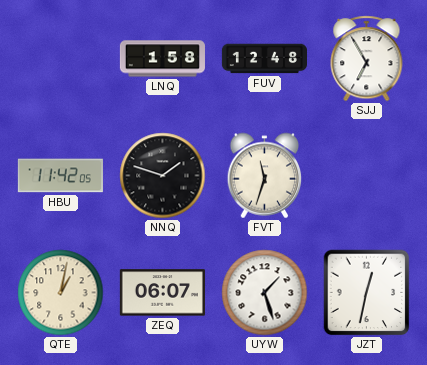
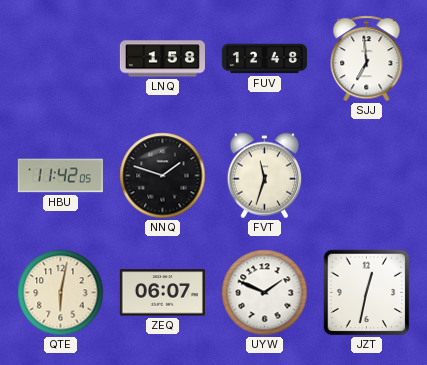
SJJ: 6:55 -> 6:59 (367, 59)
QTE: 1:02 -> 6:02 (61, 293)
UYW: 1:27 -> 1:49 (265, 293)
